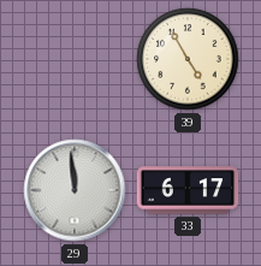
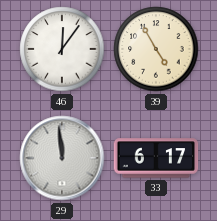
46: none -> 12:06 (62, 49)
